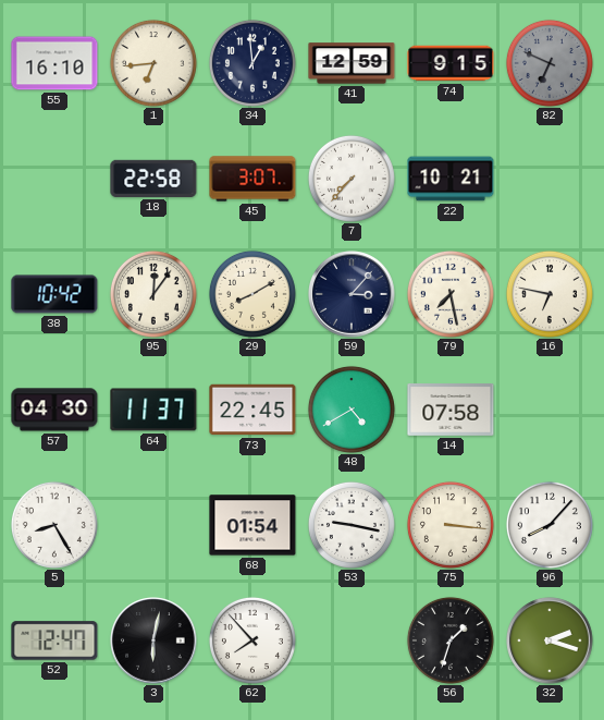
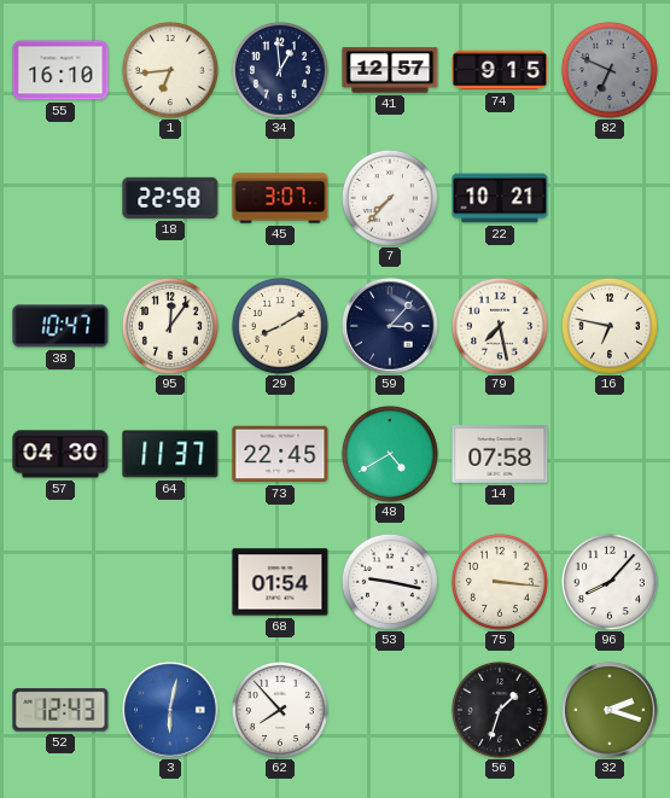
41: 12:59 -> 12:57 (390, 70)
38: 10:42 -> 10:47 (60, 326)
5: 8:25 -> none (54, 525)
52: 12:47 -> 12:43 (60, 710)
3 dial: black -> blue (170, 710)
